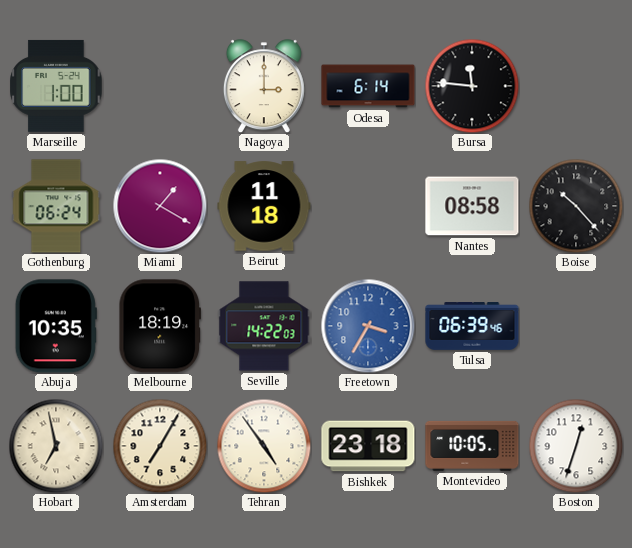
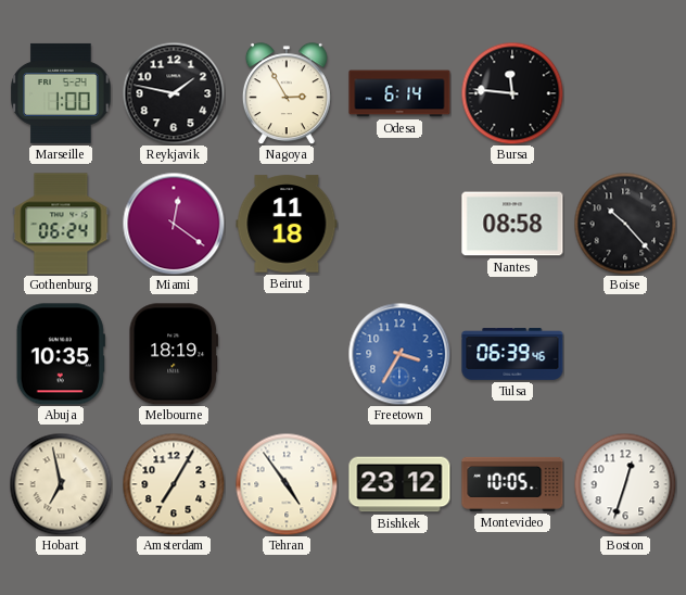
Reykjavik: none -> 1:47 (174, 93)
Nagoya: 3:00 -> 2:55 (287, 93)
Miami: 1:20 -> 12:21 (174, 224)
Seville: 14:22 -> none (264, 326)
Bishkek: 23:18 -> 23:12 (399, 484)
